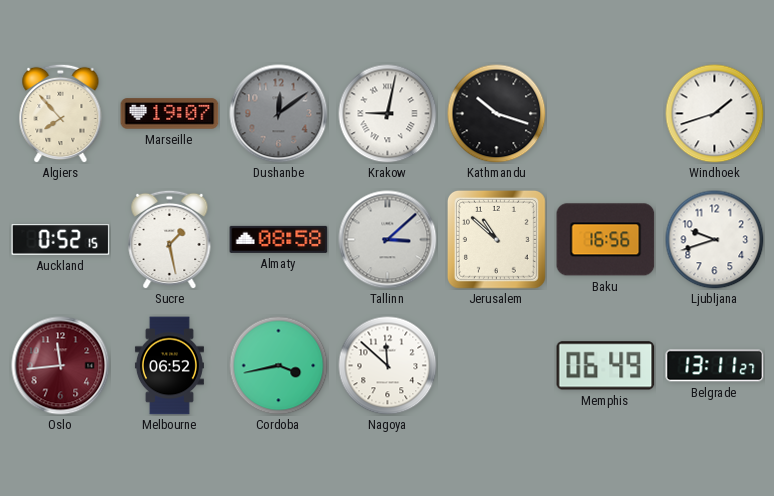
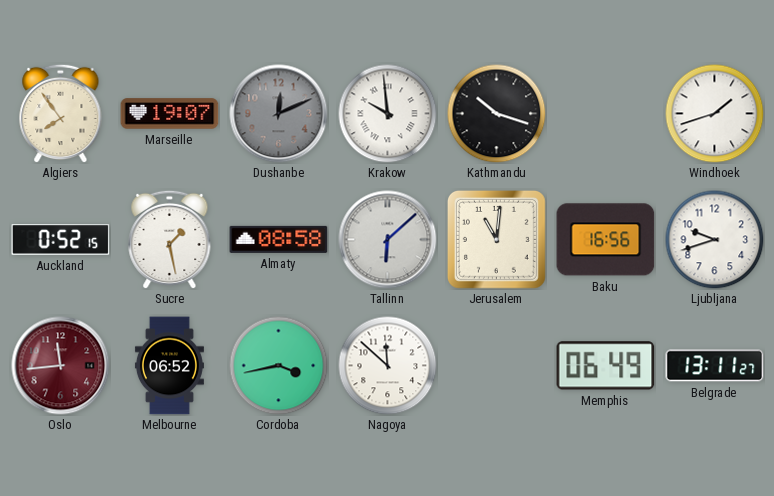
Algiers: 7:53 -> 7:54 (61, 113)
Dushanbe: 12:09 -> 12:11 (279, 114)
Krakow: 9:02 -> 9:59 (388, 114)
Tallinn: 3:08 -> 6:08 (388, 240)
Jerusalem: 10:52 -> 11:01 (496, 239)
